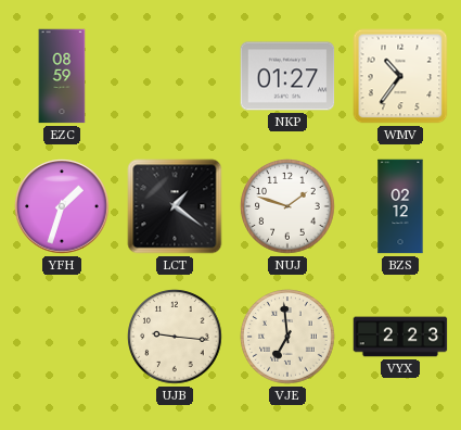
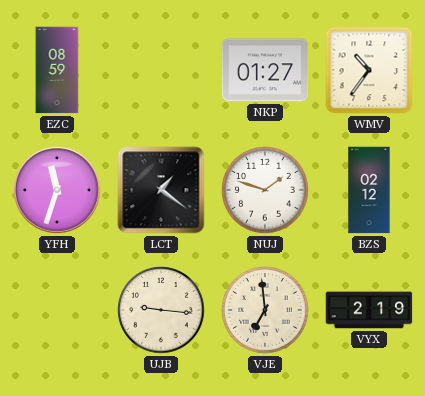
YFH: 1:33 -> 11:33 (57, 190)
VYX: 2:23 -> 2:19 (369, 310)
